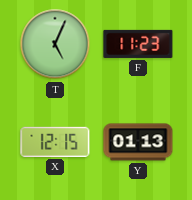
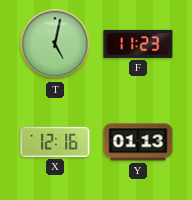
T: 5:04 -> 5:02 (55, 44)
X: 12:15 -> 12:16 (55, 142)
